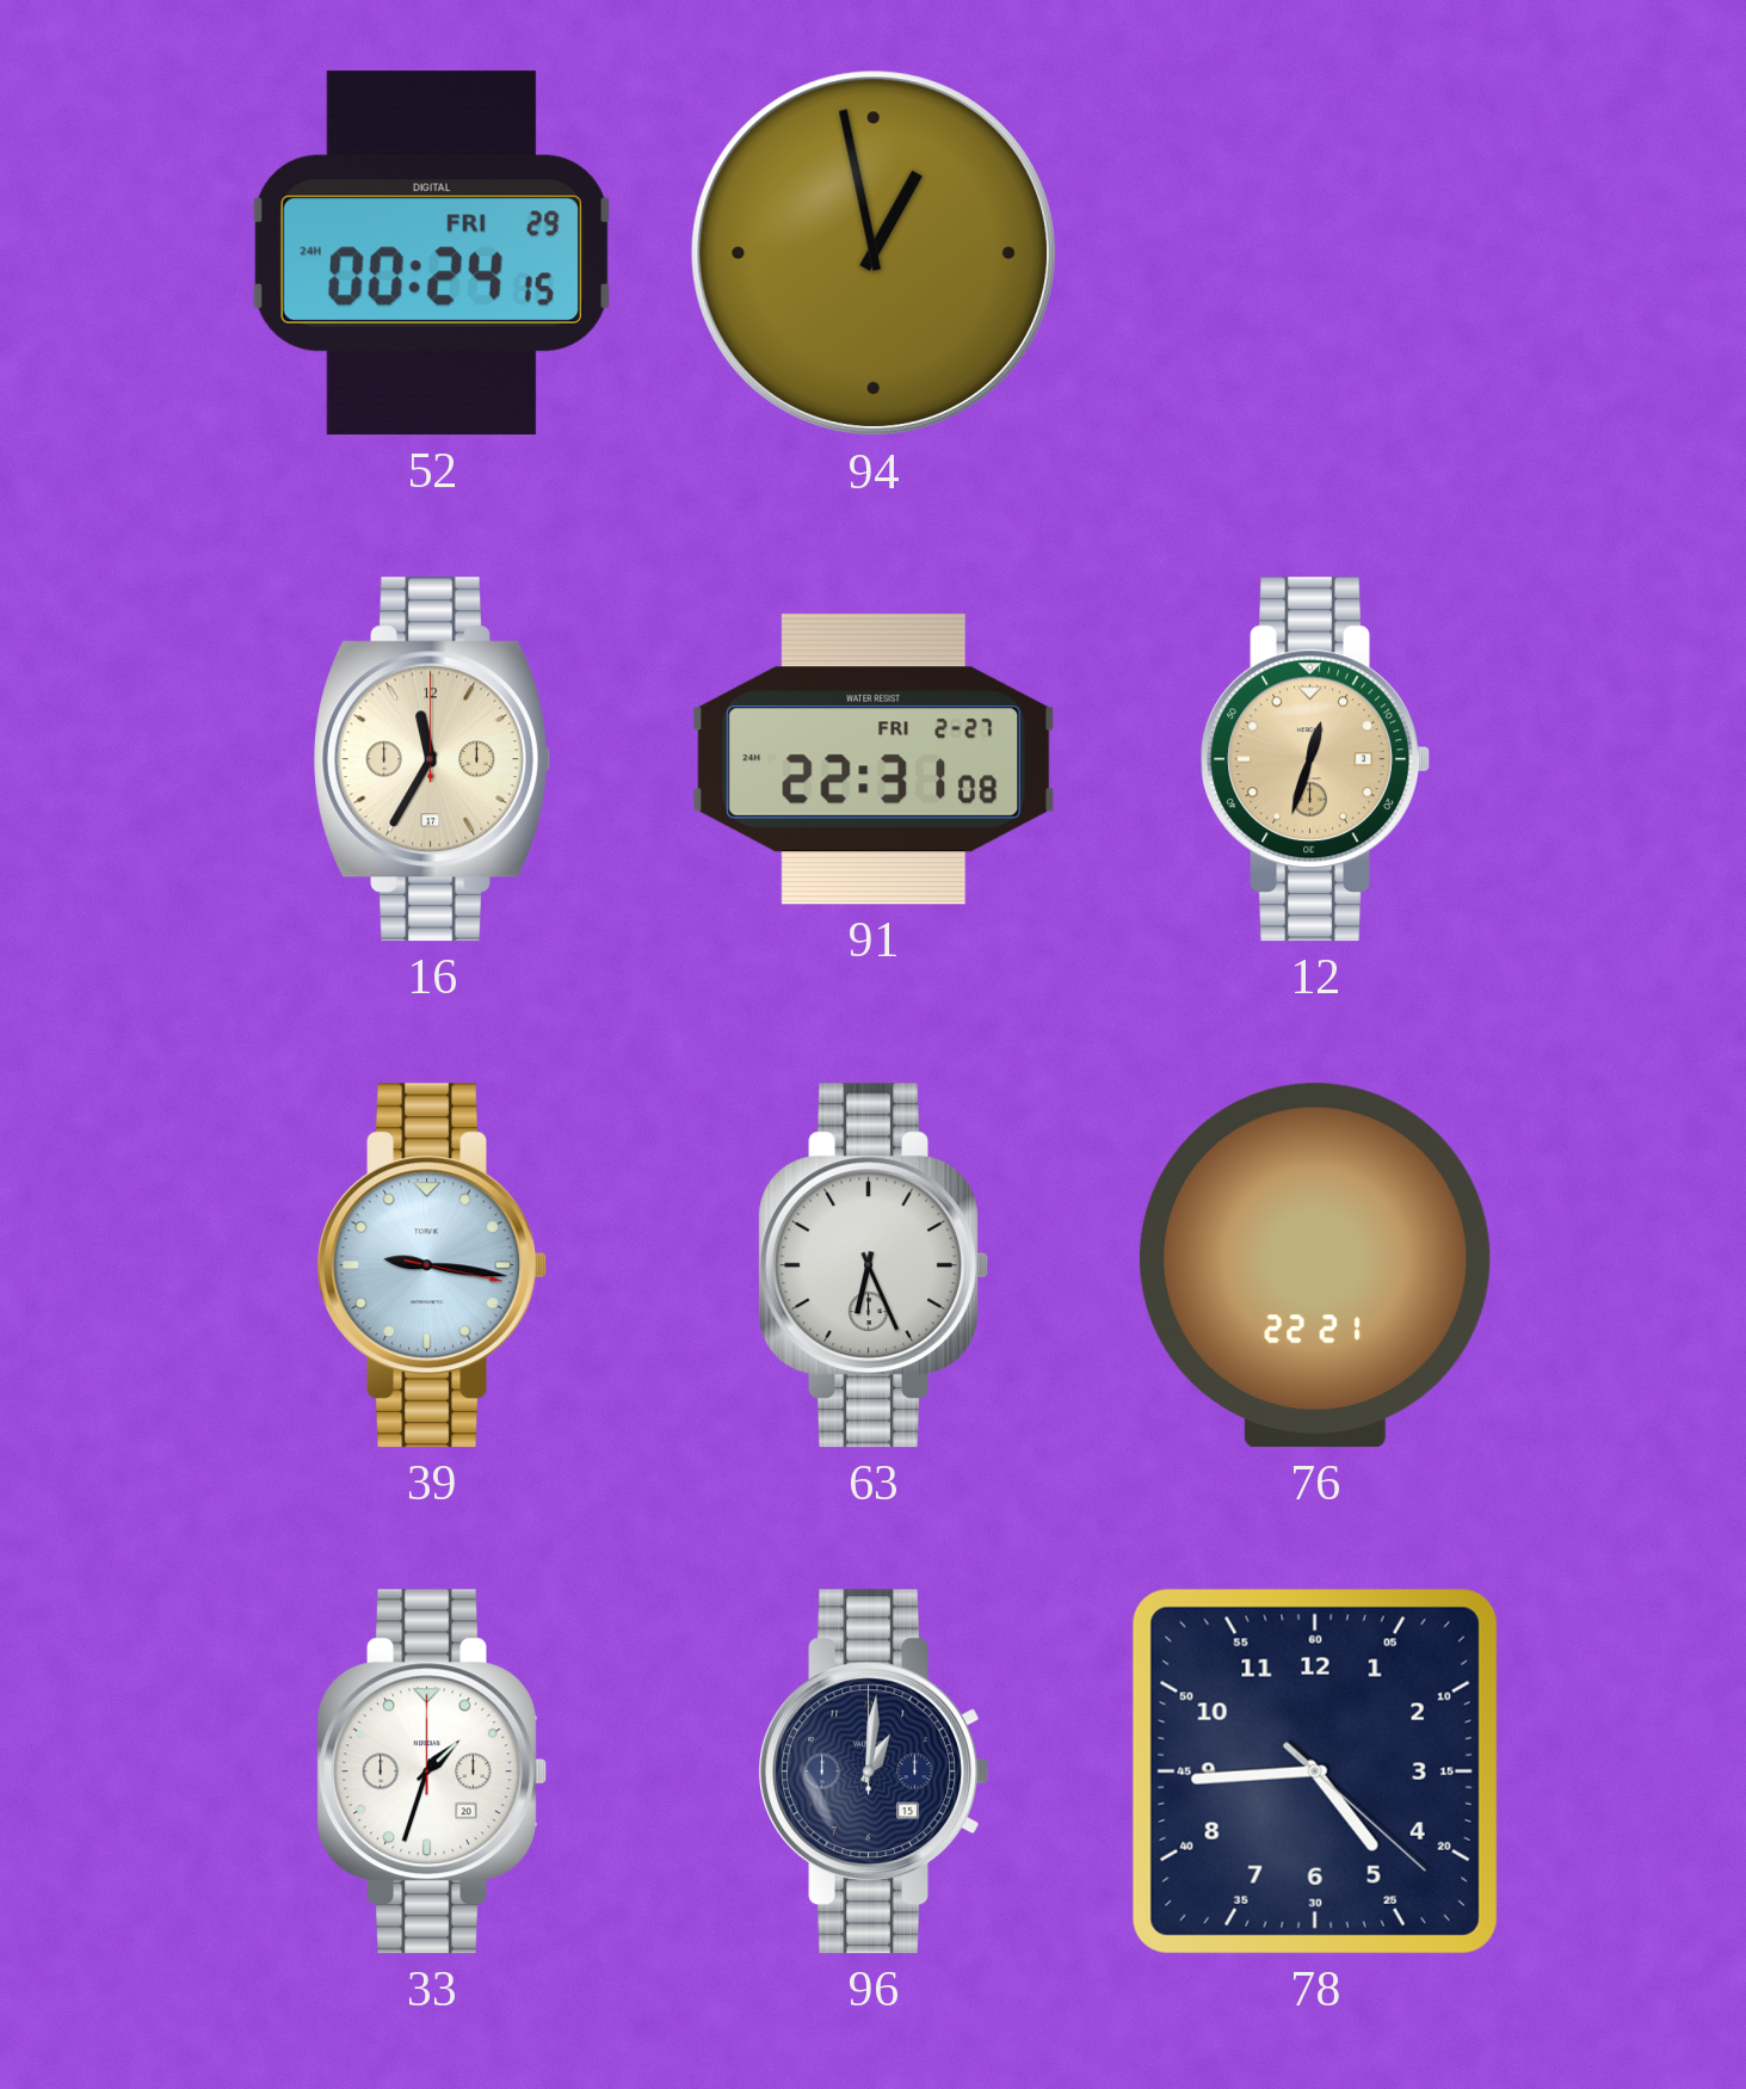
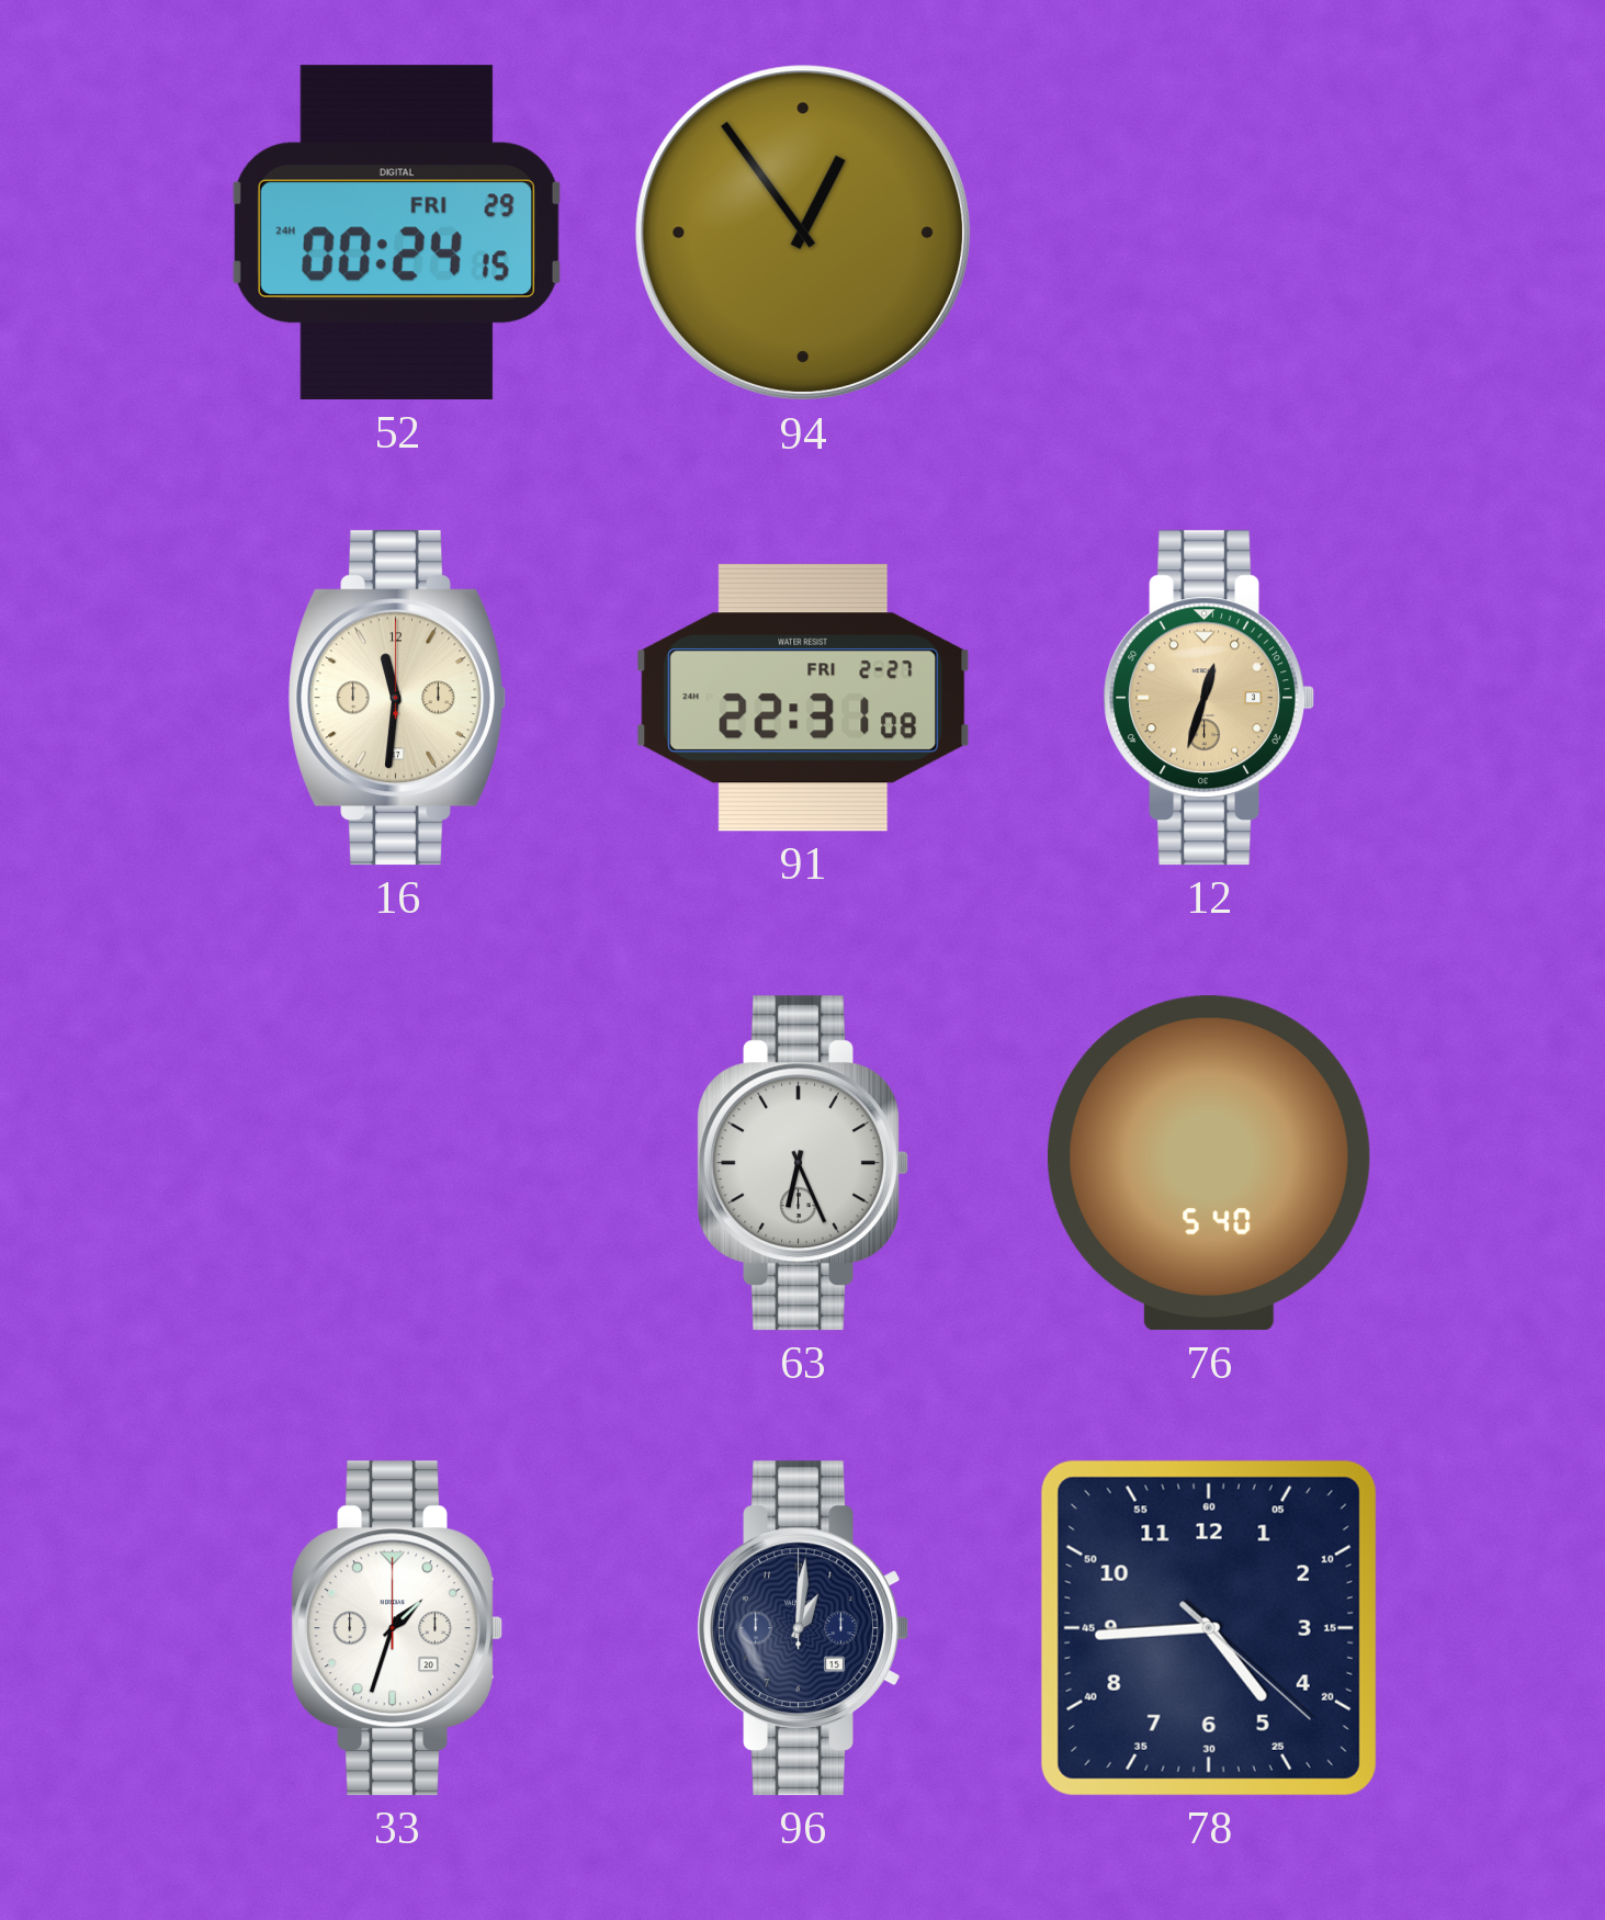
94: 12:58 -> 12:54 (803, 233)
16: 11:35 -> 11:31 (397, 698)
39: 9:16 -> none (432, 1265)
76: 22:21 -> 5:40 (1209, 1163)
